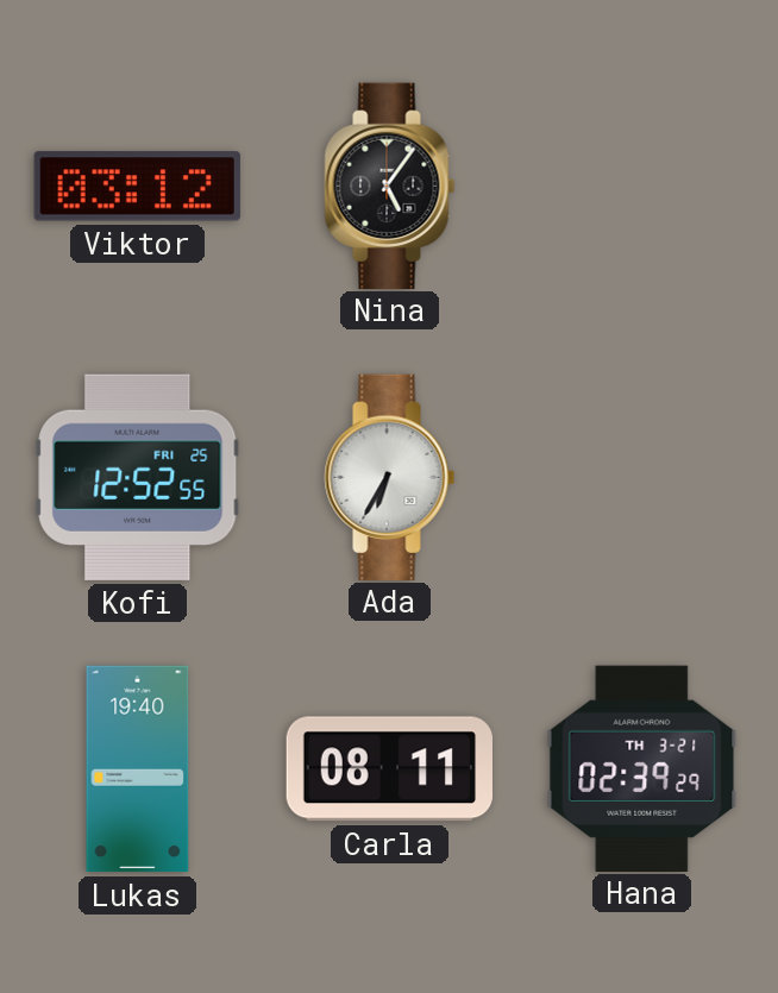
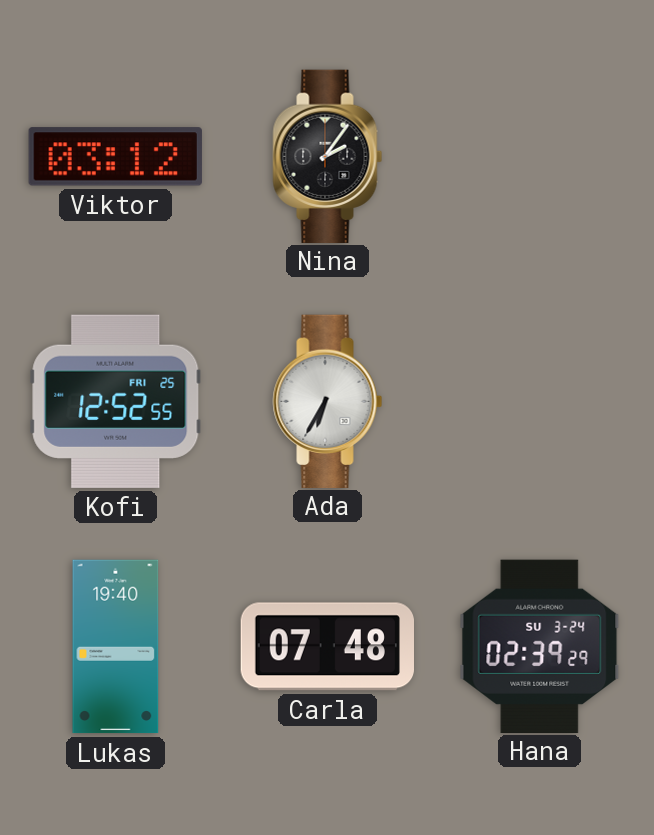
Nina: 5:06 -> 2:06 (328, 156)
Carla: 08:11 -> 07:48 (327, 647)
Hana date: TH 3-21 -> SU 3-24 (540, 646)
